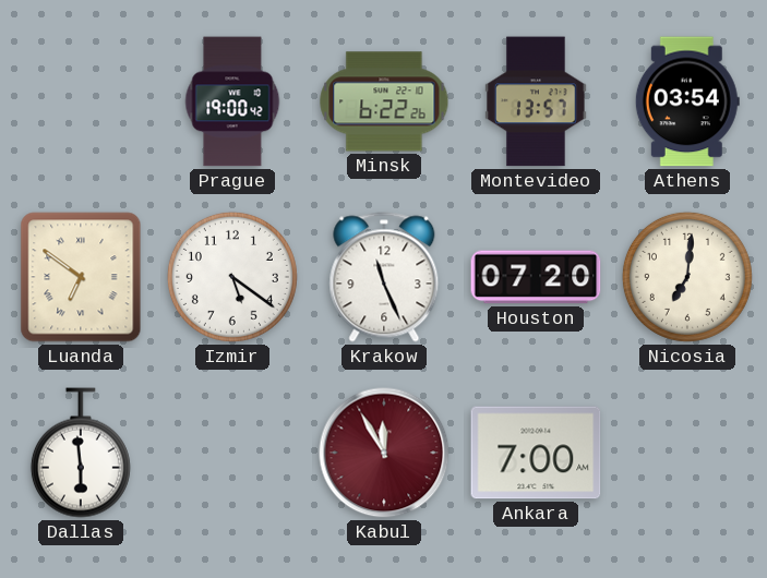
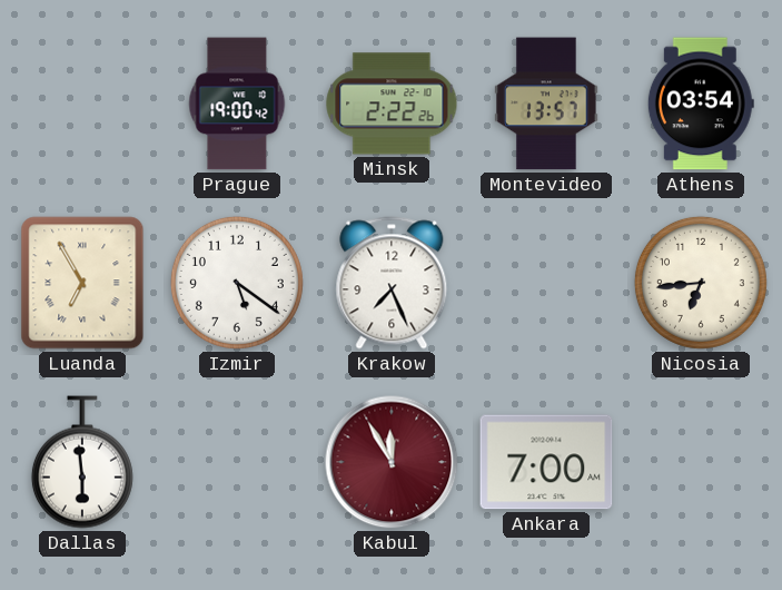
Minsk: 6:22 -> 2:22 (392, 104)
Luanda: 6:51 -> 6:55 (82, 283)
Krakow: 11:26 -> 7:26 (392, 283)
Houston: 07:20 -> none (536, 277)
Nicosia: 7:01 -> 6:44 (701, 283)
